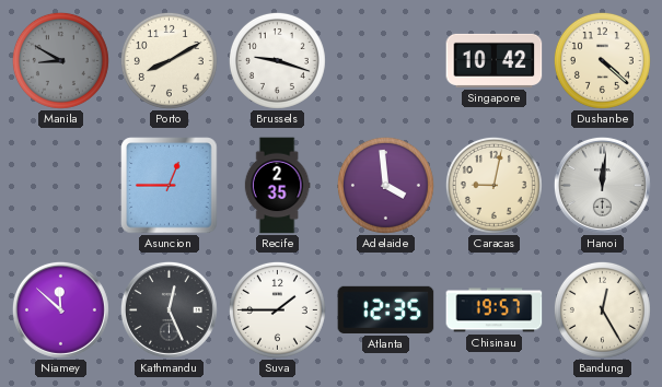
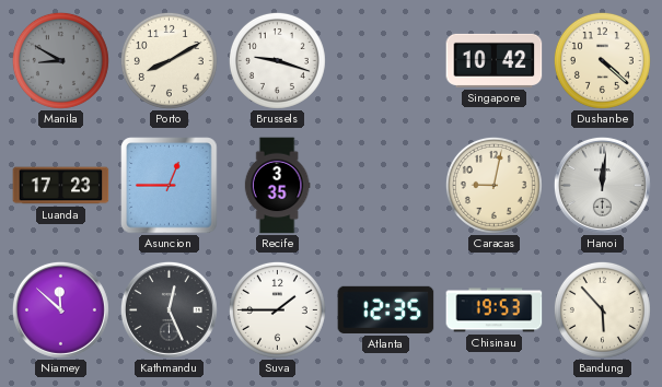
Luanda: none -> 17:23 (61, 186)
Recife: 2:35 -> 3:35 (277, 186)
Adelaide: 3:59 -> none (385, 185)
Chisinau: 19:57 -> 19:53 (495, 310)
Bandung: 12:25 -> 5:53 (602, 309)
